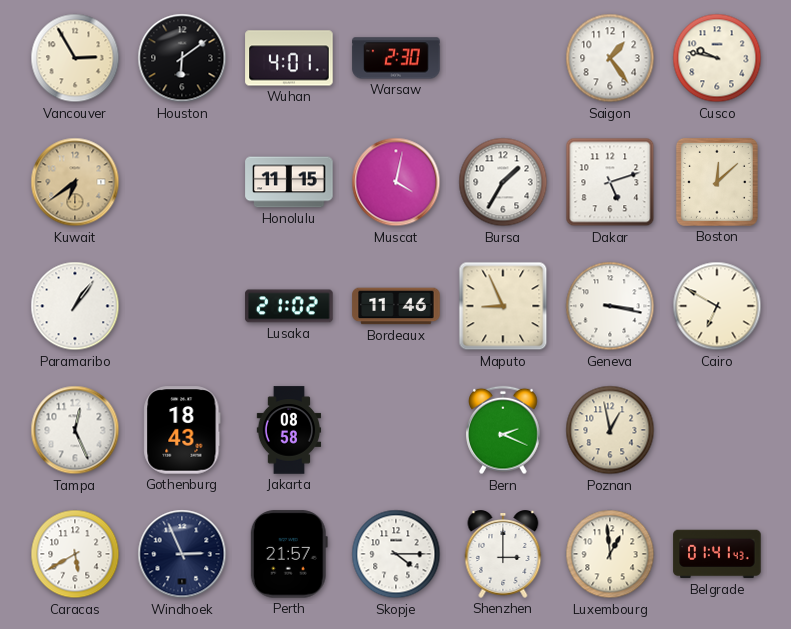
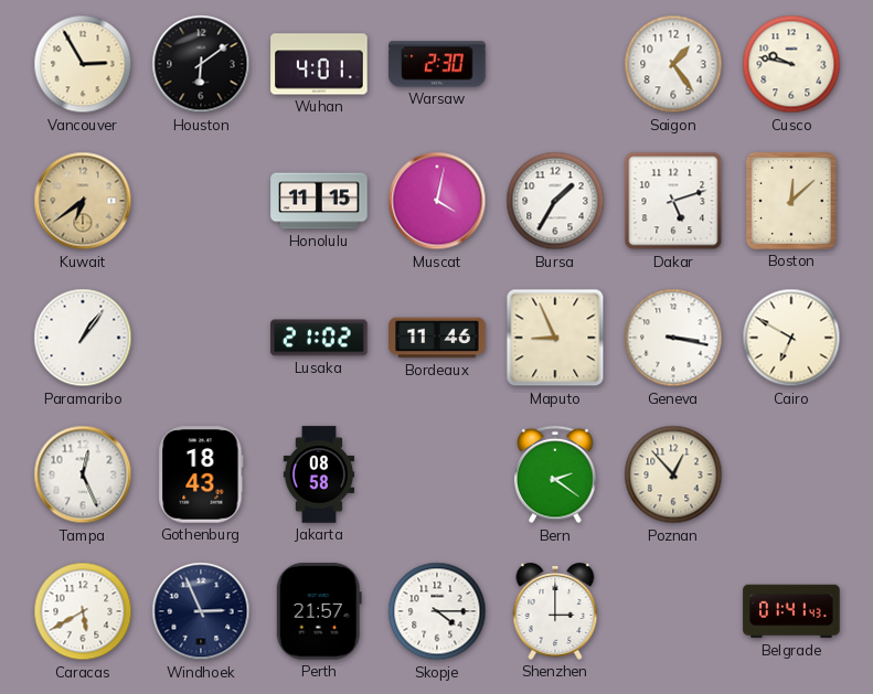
Bern: 2:19 -> 2:21 (555, 474)
Poznan: 12:58 -> 12:53 (673, 474)
Luxembourg: 12:59 -> none (610, 554)
